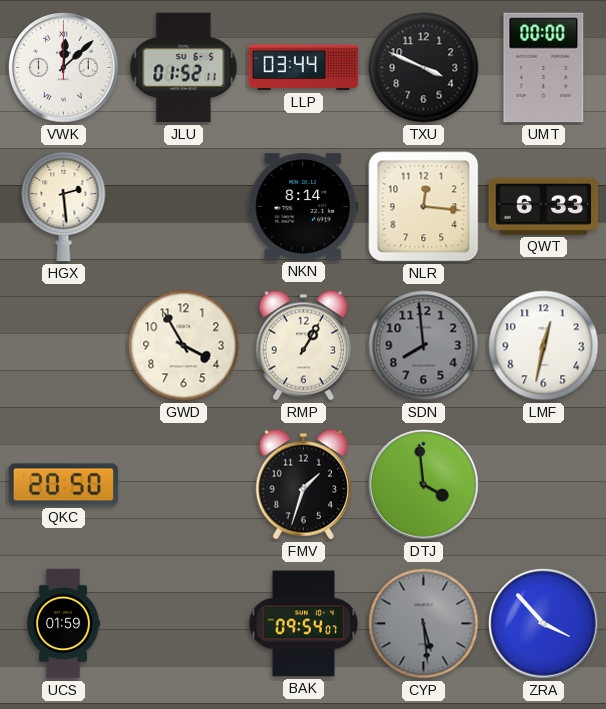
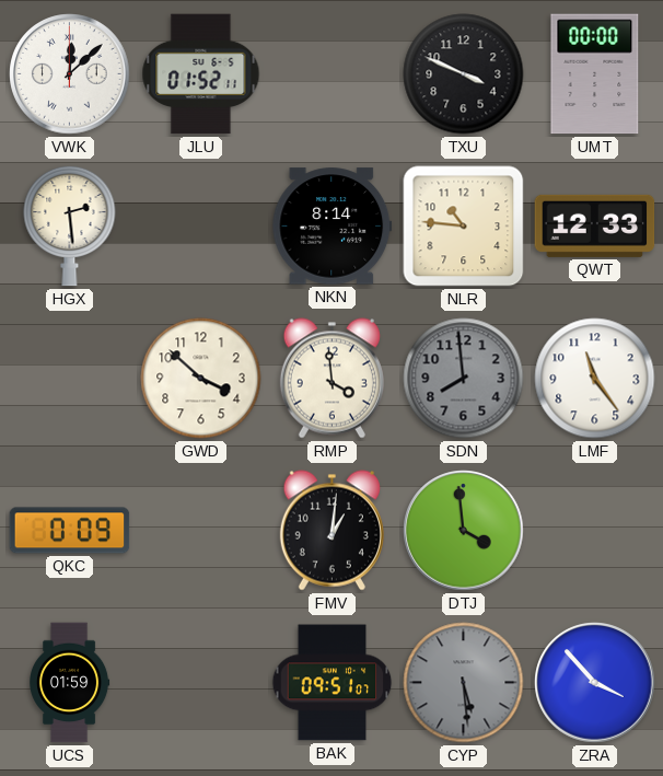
LLP: 03:44 -> none (304, 68)
NLR: 12:16 -> 10:46 (464, 227)
QWT: 6:33 -> 12:33 (595, 225)
GWD: 3:55 -> 3:52 (201, 379)
RMP: 1:05 -> 3:59 (331, 379)
LMF: 12:32 -> 11:24 (595, 379)
QKC: 20:50 -> 0:09 (70, 531)
FMV: 1:33 -> 1:01 (331, 531)
BAK: 09:54 -> 09:51 (333, 683)
